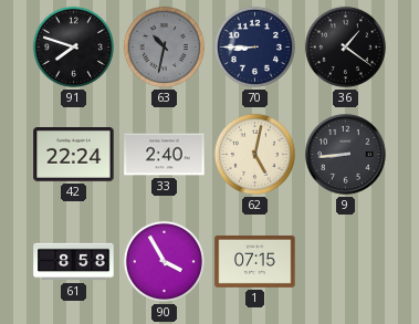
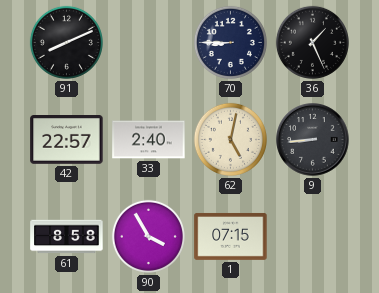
91: 7:48 -> 8:11 (66, 42)
63: 10:32 -> none (164, 46)
36: 1:21 -> 1:26 (312, 42)
42: 22:24 -> 22:57 (67, 140)
